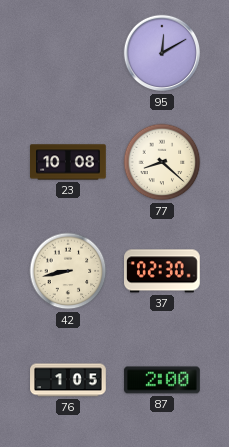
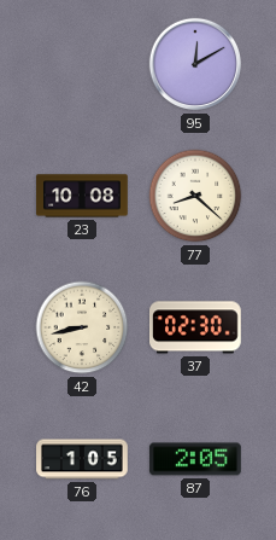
87: 2:00 -> 2:05 (195, 459)
